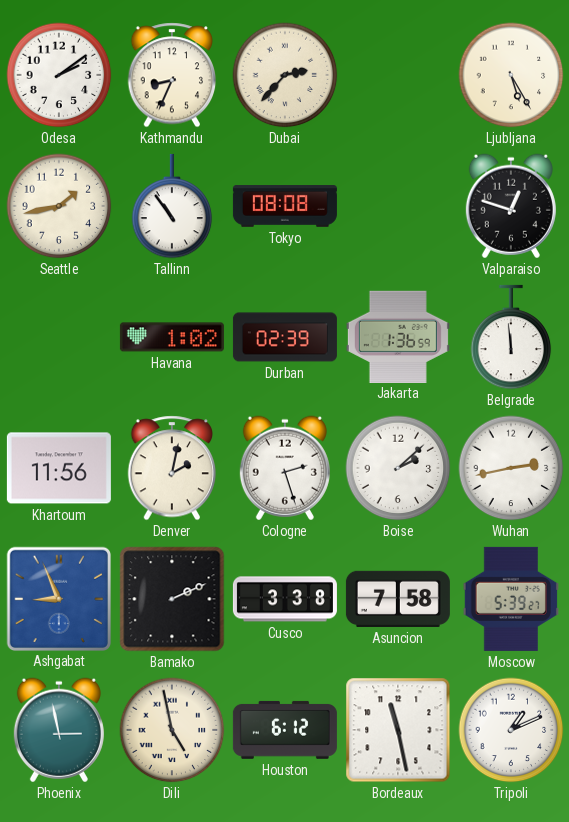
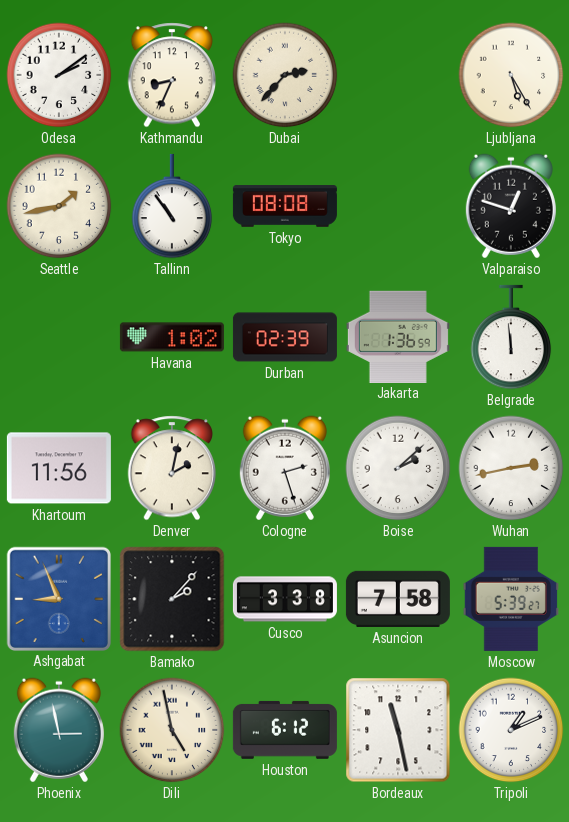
Bamako: 2:11 -> 2:07 (172, 599)
